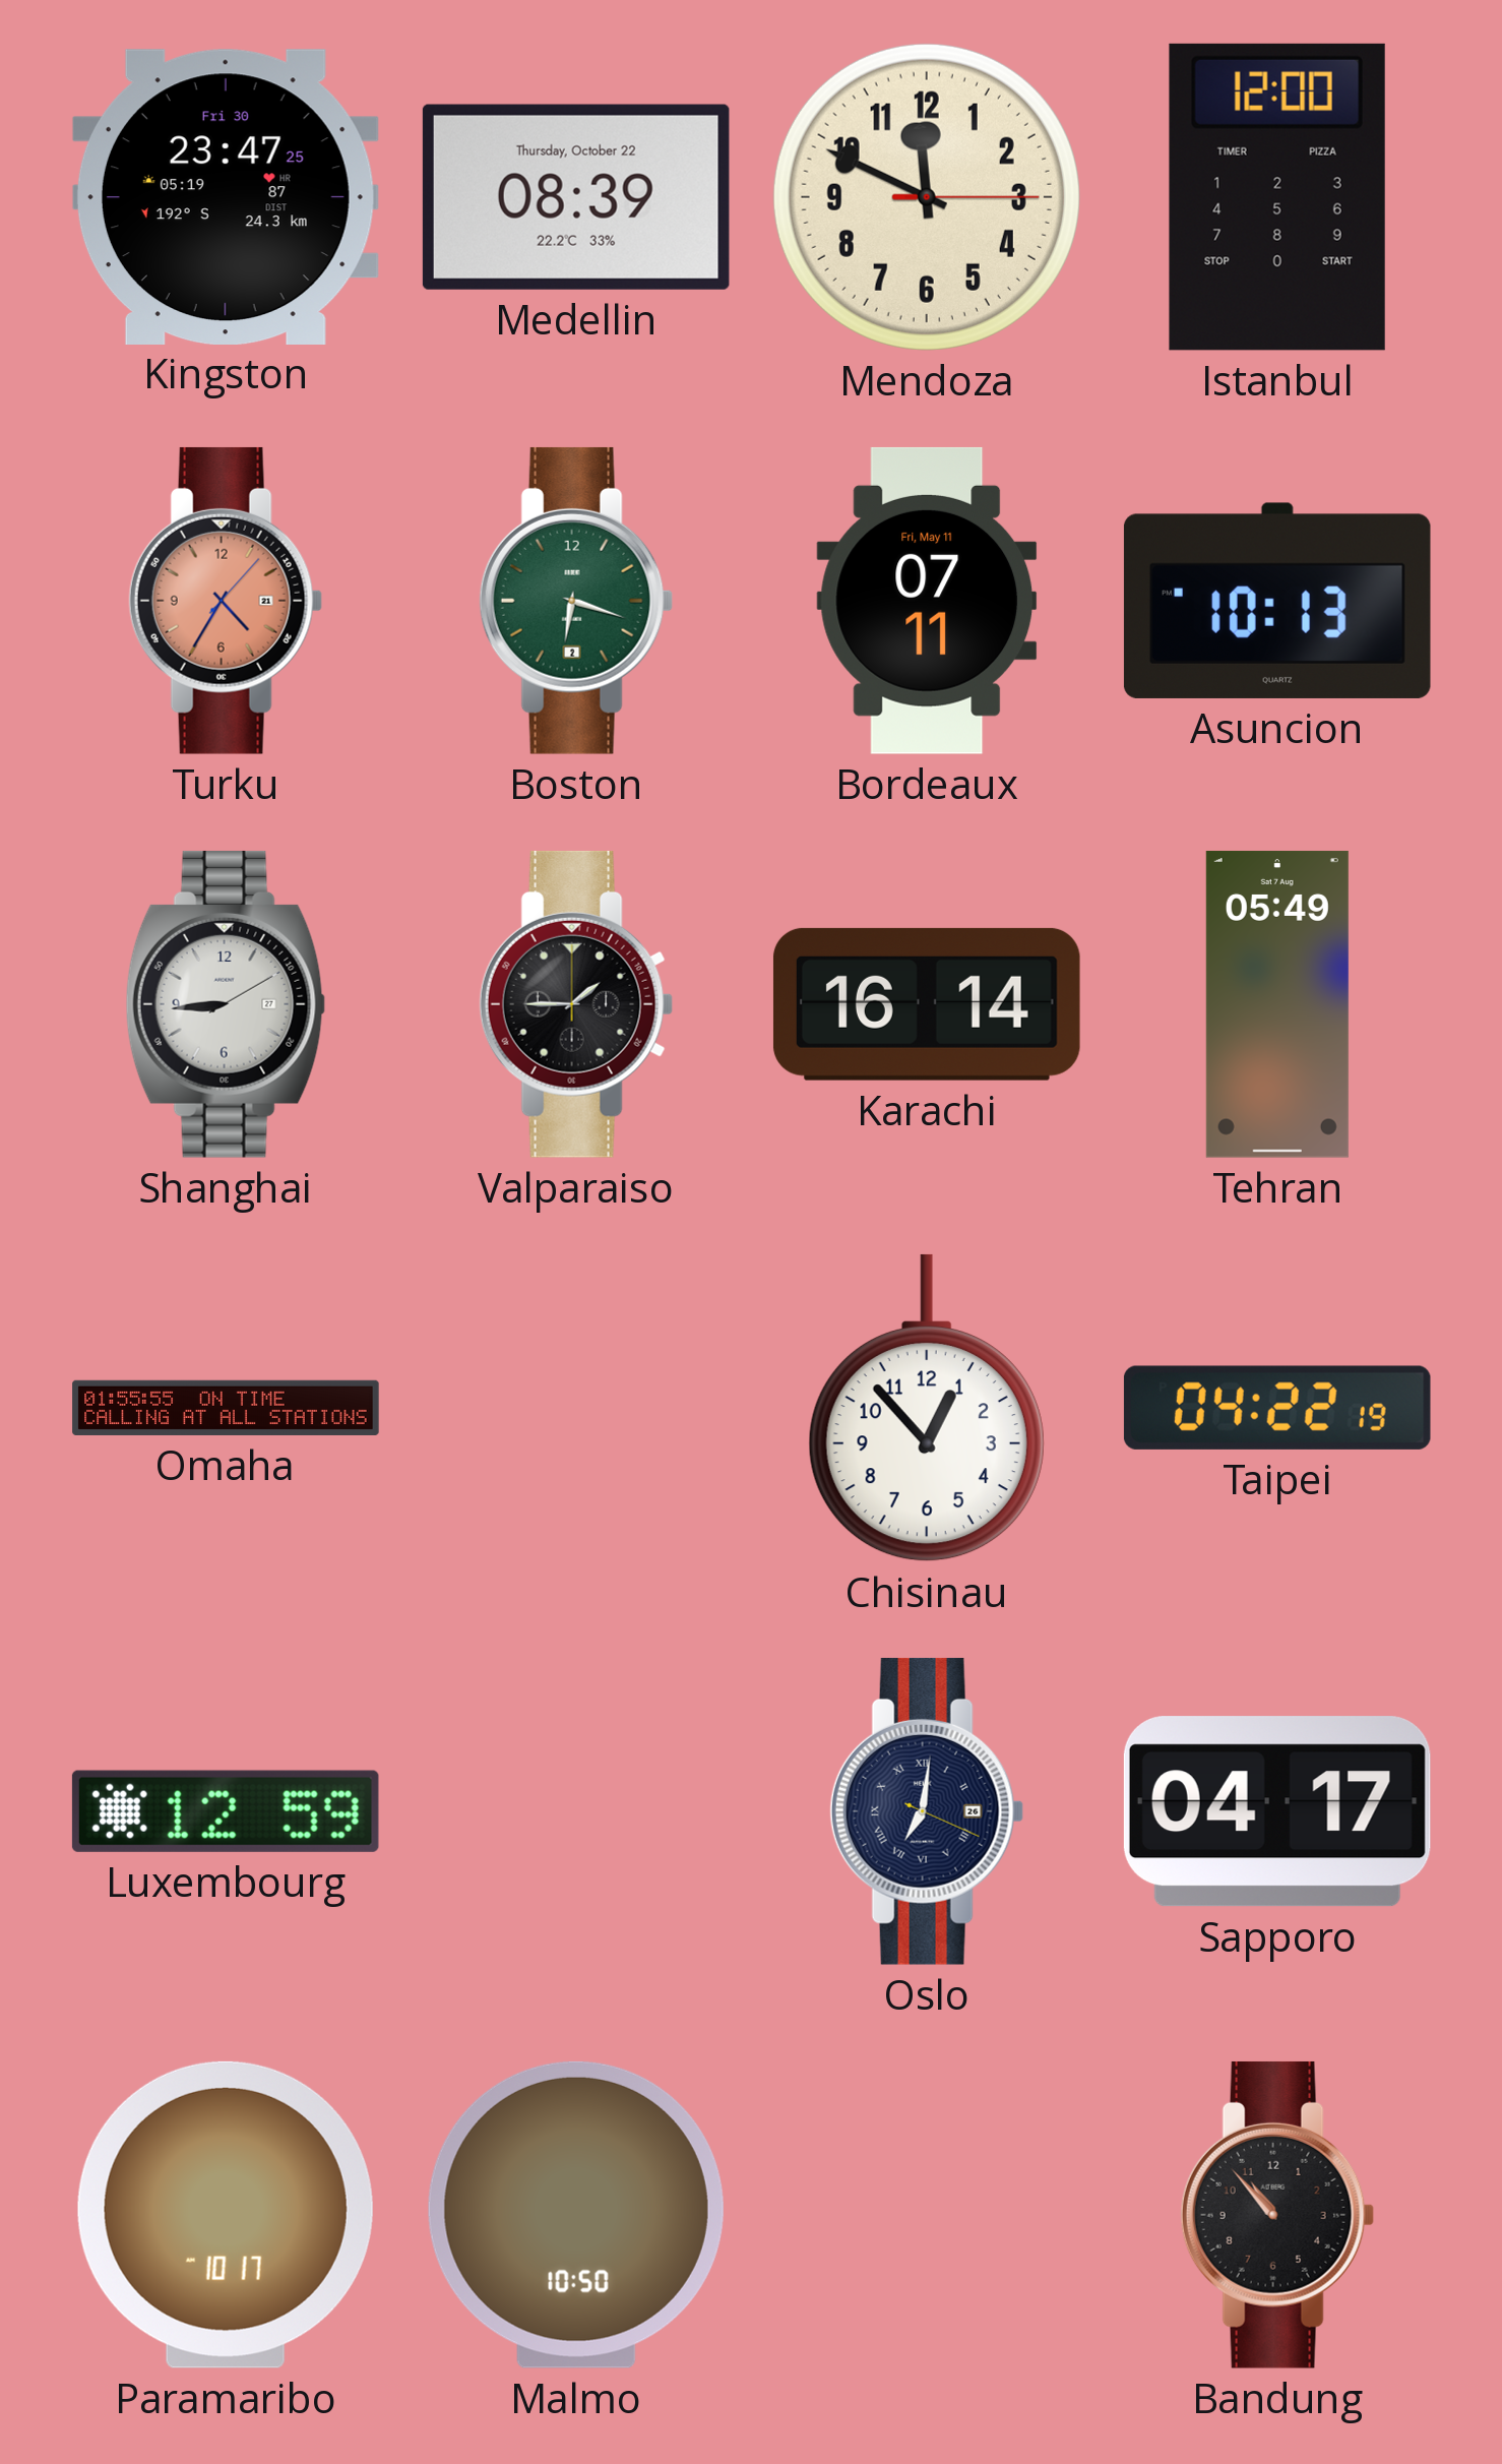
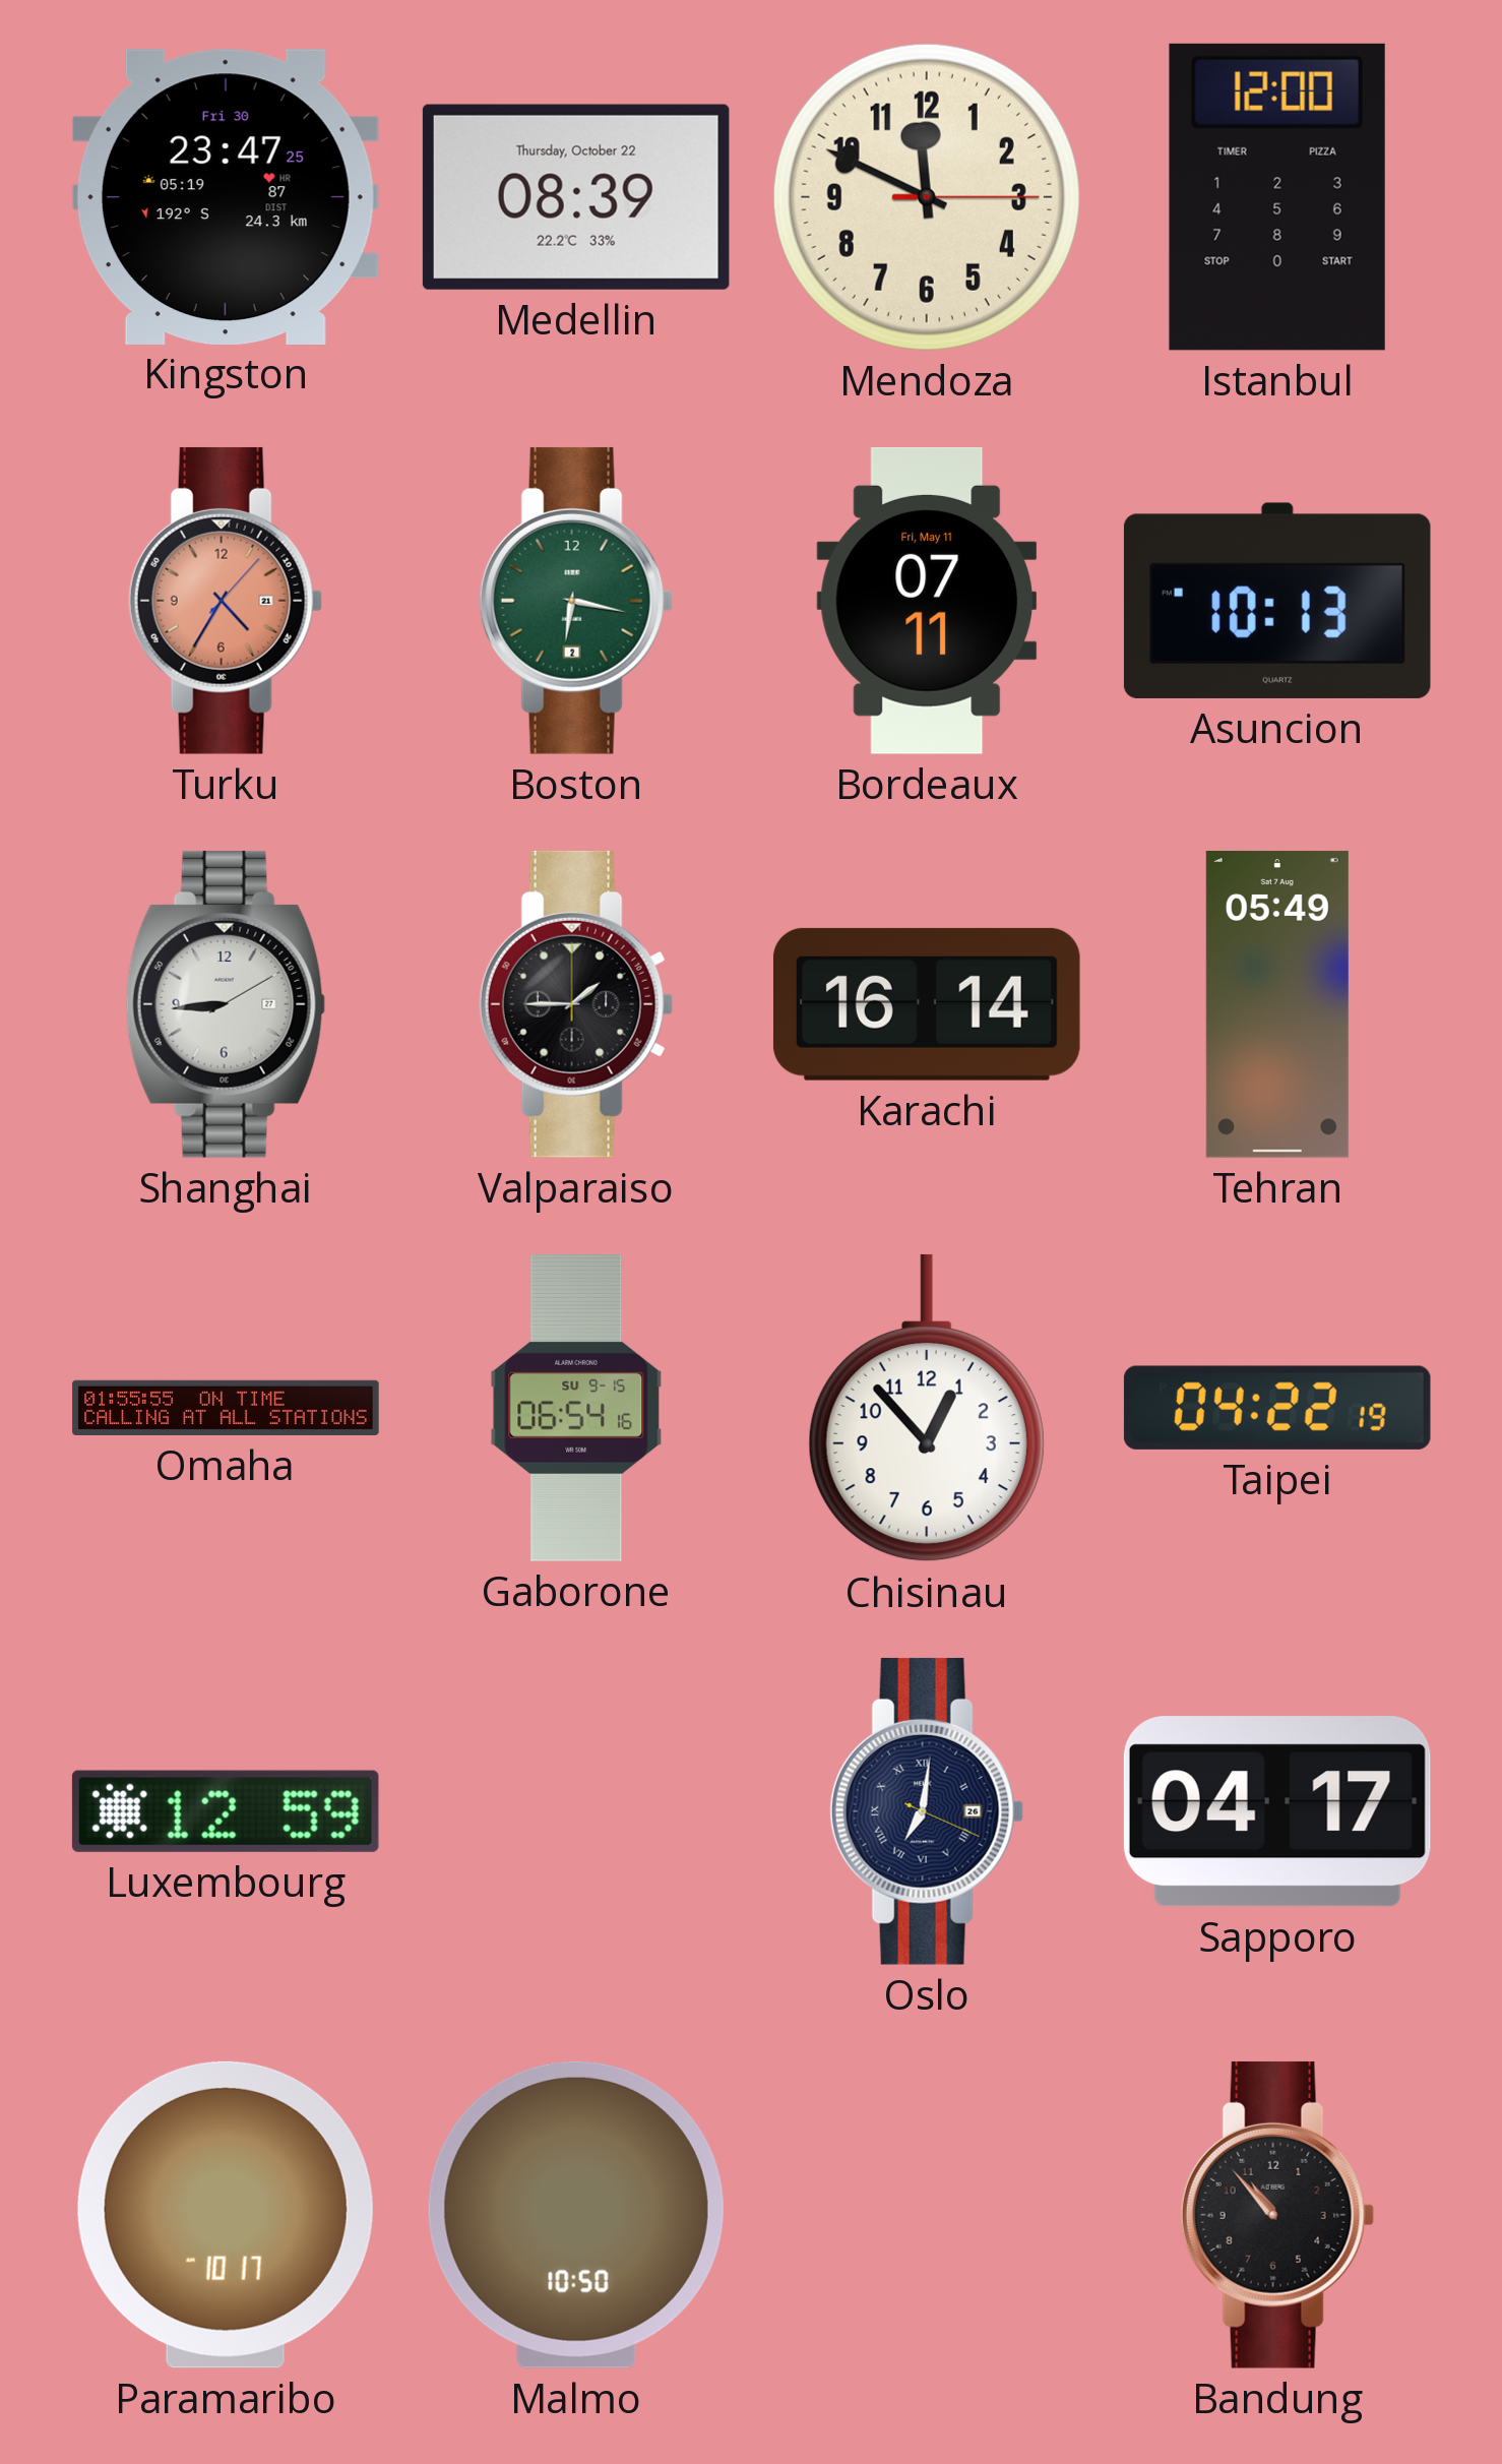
Boston: 6:18 -> 6:17 (576, 601)
Gaborone: none -> 06:54 (576, 1409)
